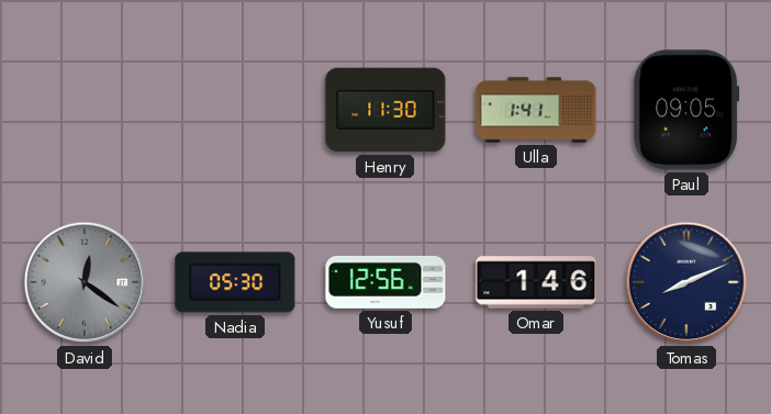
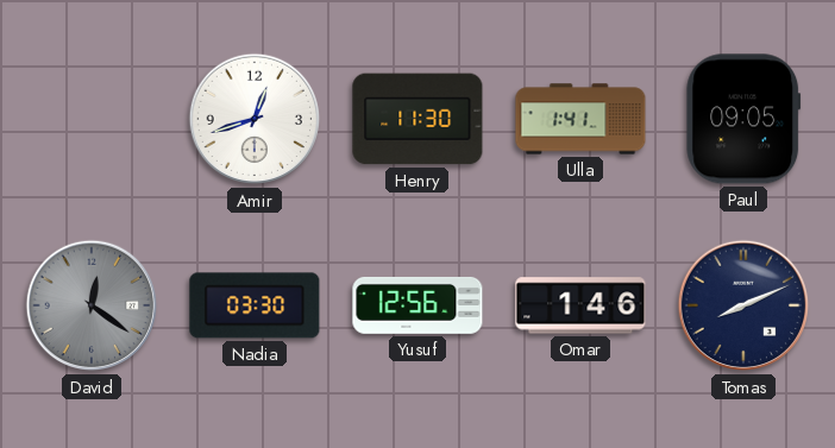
Amir: none -> 12:42 (255, 119)
Nadia: 05:30 -> 03:30 (255, 305)
